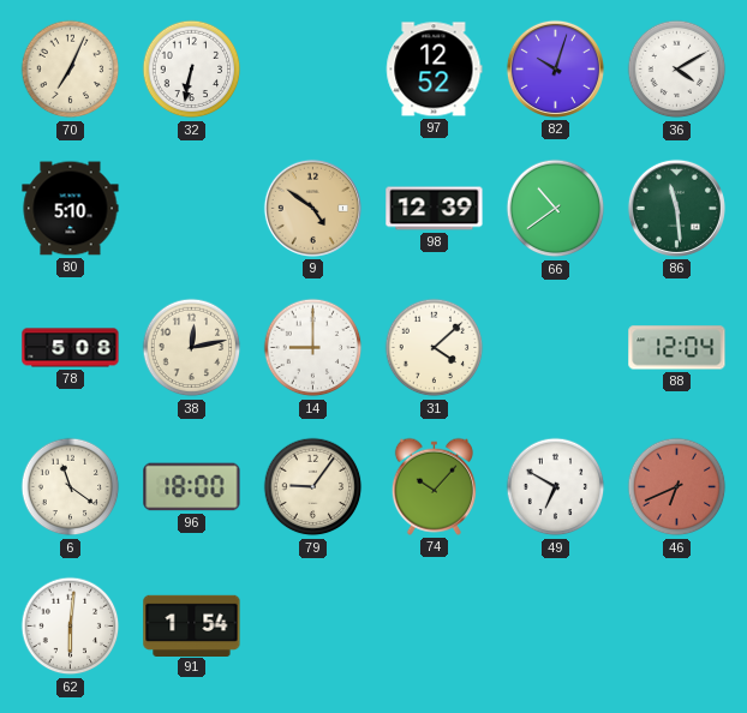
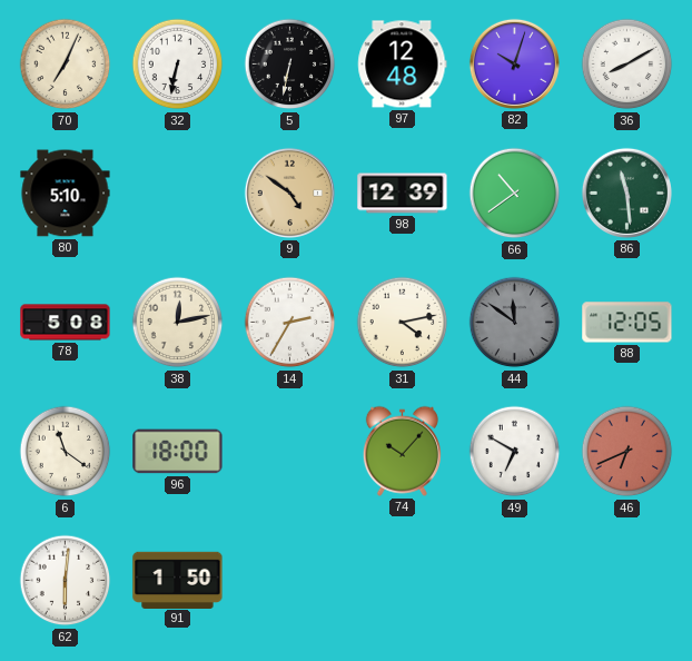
5: none -> 6:32 (290, 65)
97: 12:52 -> 12:48 (403, 65)
36: 4:10 -> 8:10 (627, 65)
14: 9:00 -> 2:35 (290, 323)
31: 4:08 -> 4:13 (403, 323)
44: none -> 11:51 (515, 323)
88: 12:04 -> 12:05 (627, 323)
79: 9:06 -> none (313, 487)
91: 1:54 -> 1:50 (178, 580)
